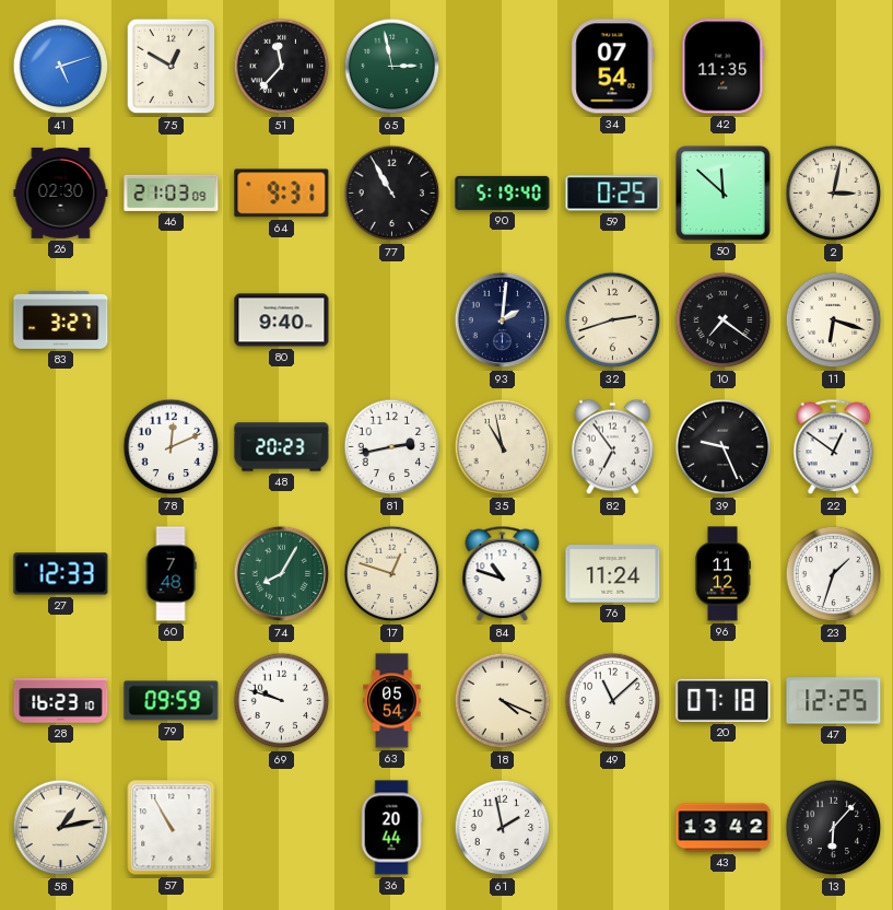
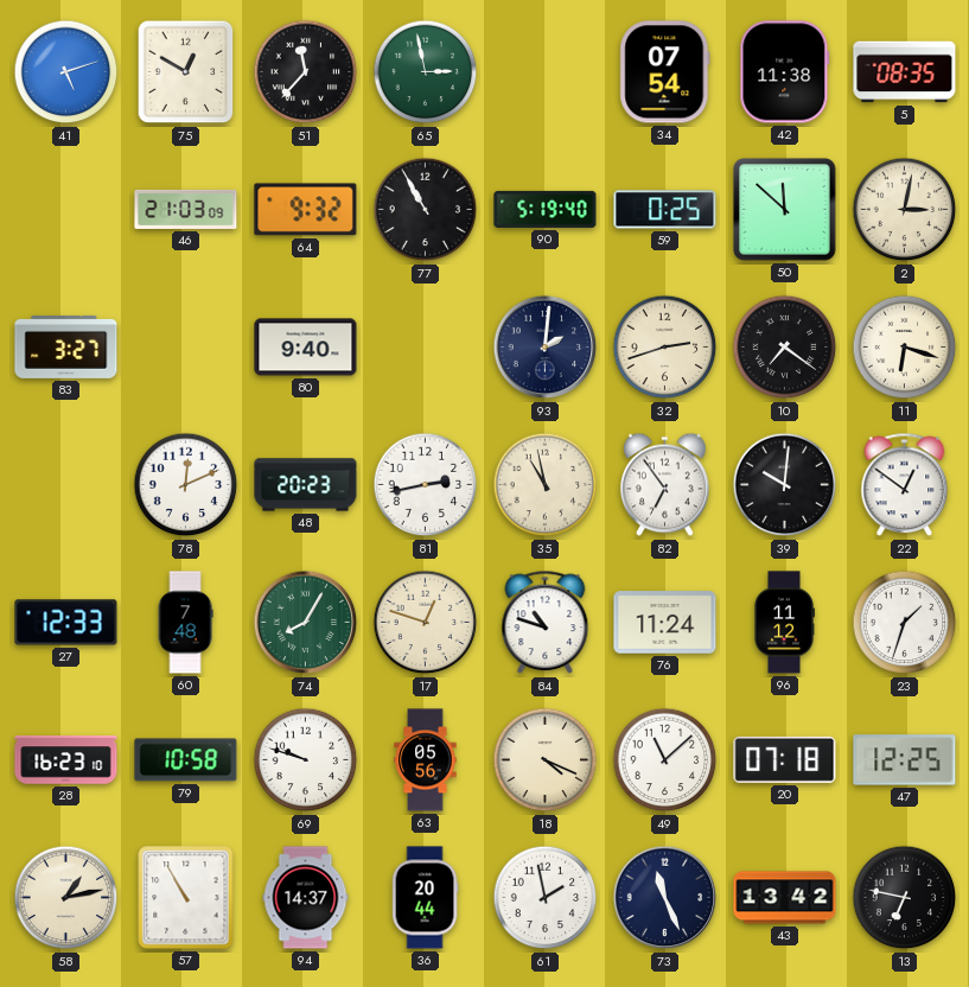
42: 11:35 -> 11:38 (785, 72)
5: none -> 08:35 (905, 72)
26: 02:30 -> none (61, 194)
64: 9:31 -> 9:32 (306, 210)
39: 9:26 -> 10:01 (785, 485)
79: 09:59 -> 10:58 (186, 760)
63: 05:54 -> 05:56 (426, 760)
94: none -> 14:37 (306, 898)
73: none -> 11:26 (665, 898)
13: 6:07 -> 6:47 (905, 898)
